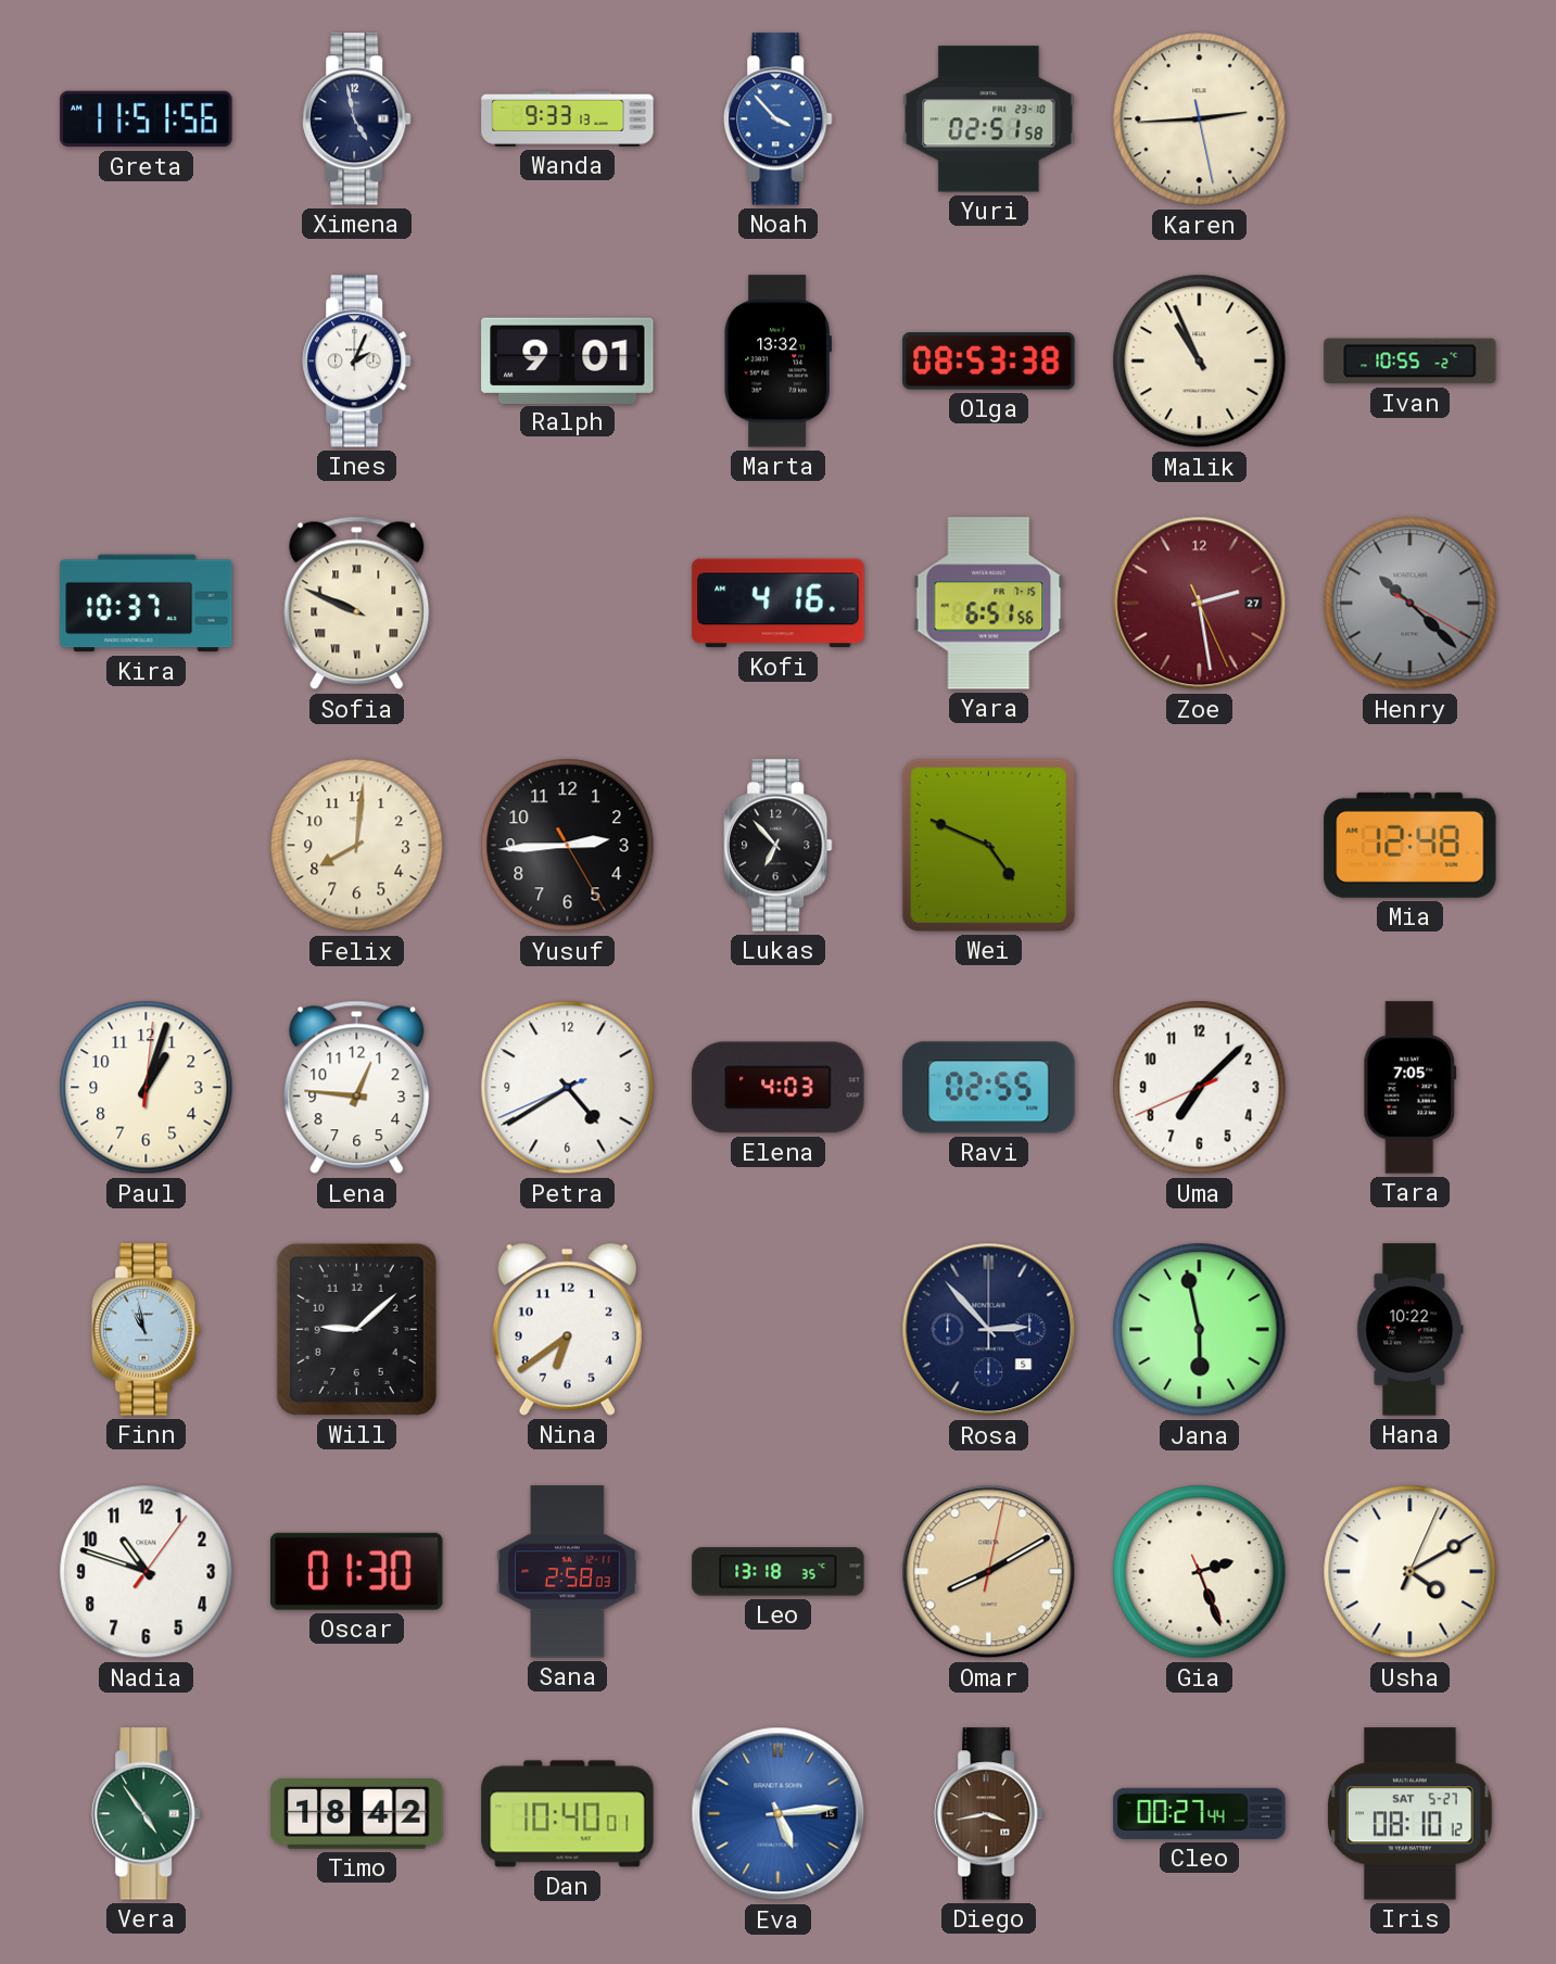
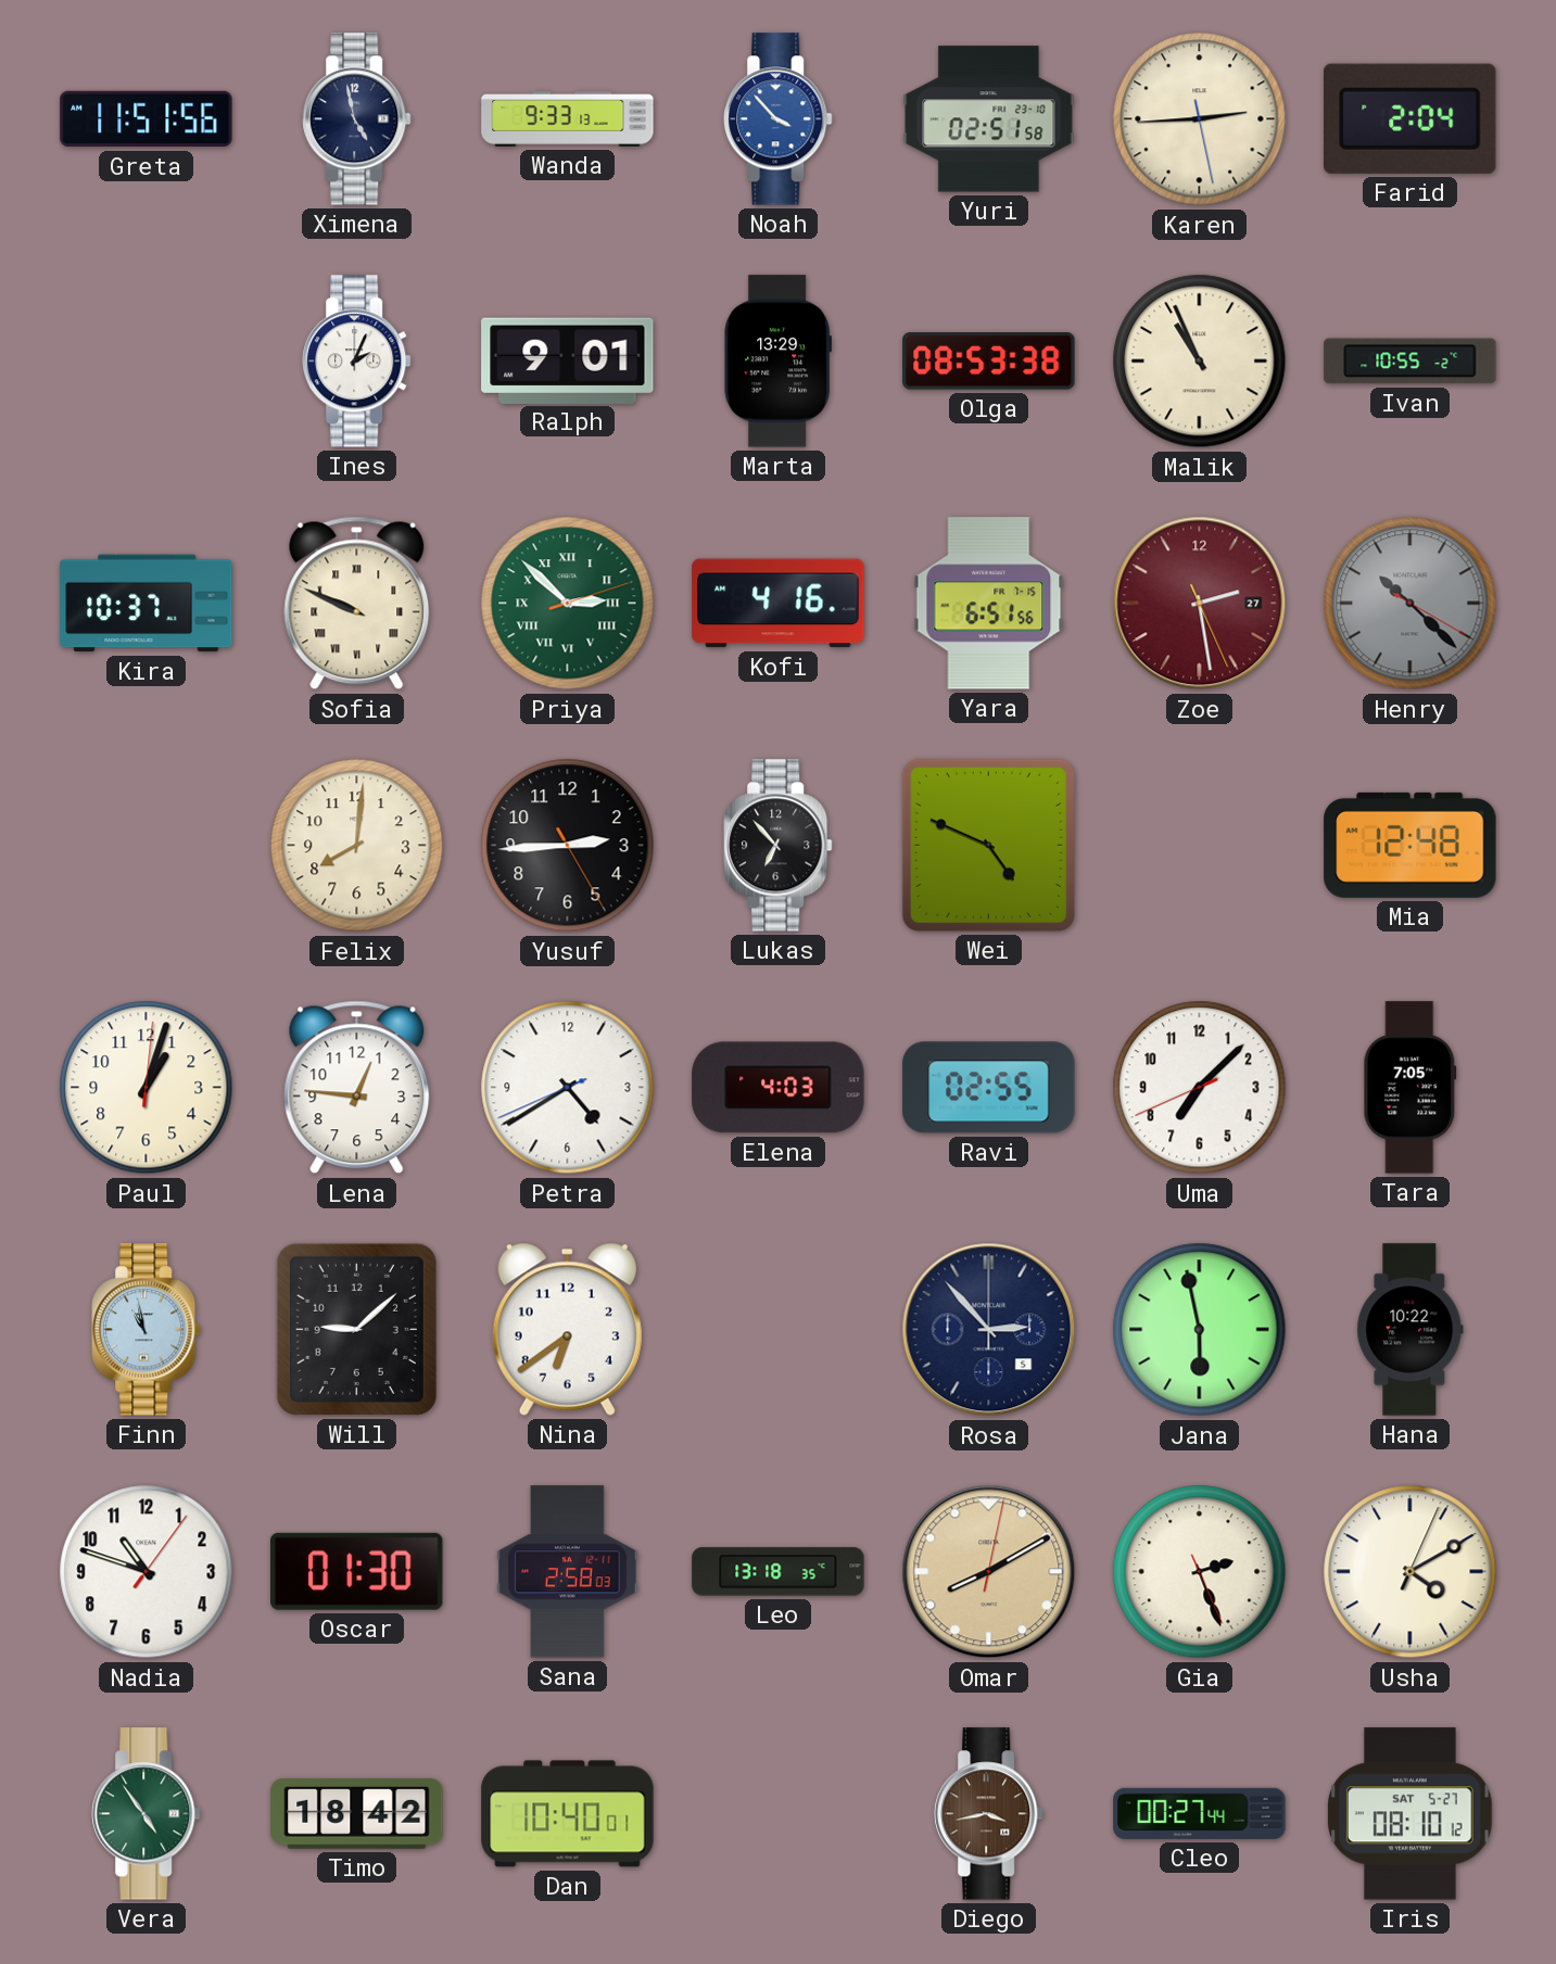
Farid: none -> 2:04 (1410, 118)
Marta: 13:32 -> 13:29 (777, 362)
Priya: none -> 2:52 (568, 604)
Eva: 5:14 -> none (779, 1814)
